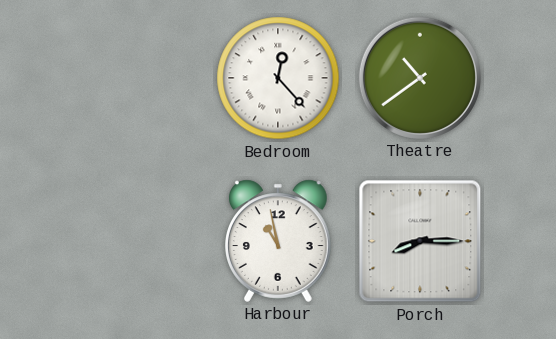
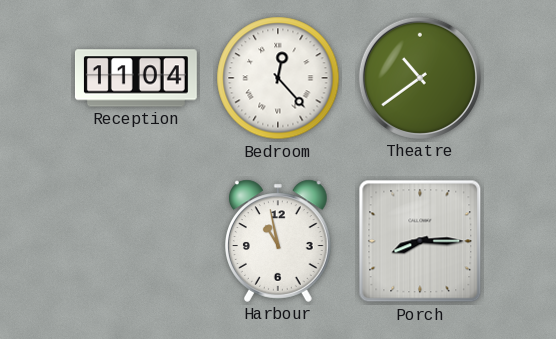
Reception: none -> 11:04 (136, 78)
